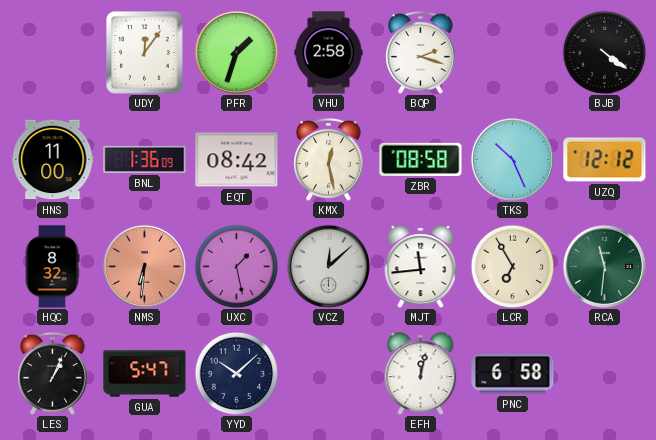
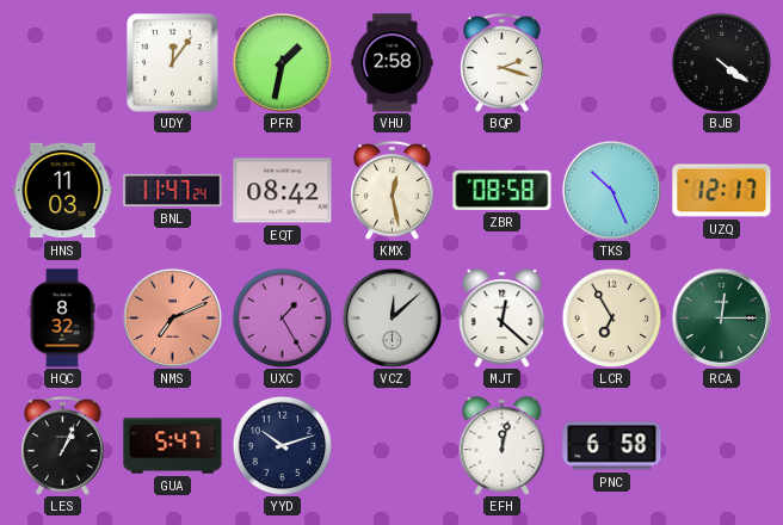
PFR: 1:33 -> 1:32 (282, 62)
HNS: 11:00 -> 11:03 (63, 191)
BNL: 1:36 -> 11:47 (173, 190)
UZQ: 12:12 -> 12:17 (722, 191)
NMS: 6:31 -> 7:11 (172, 317)
UXC: 1:28 -> 1:25 (282, 317)
MJT: 11:44 -> 12:22 (503, 319)
RCA: 11:31 -> 12:15 (721, 317)
YYD: 10:08 -> 10:12 (282, 445)
